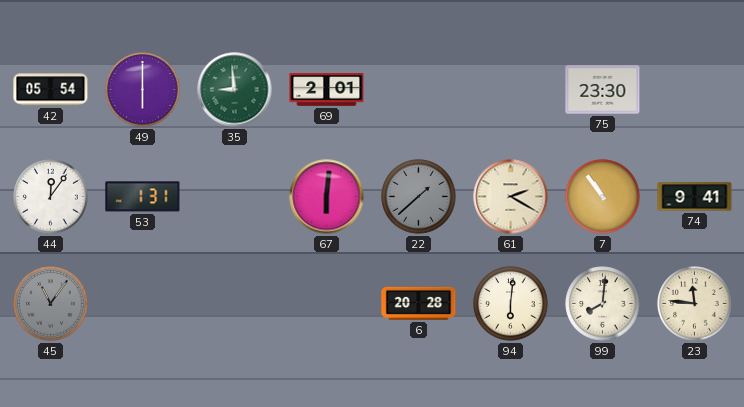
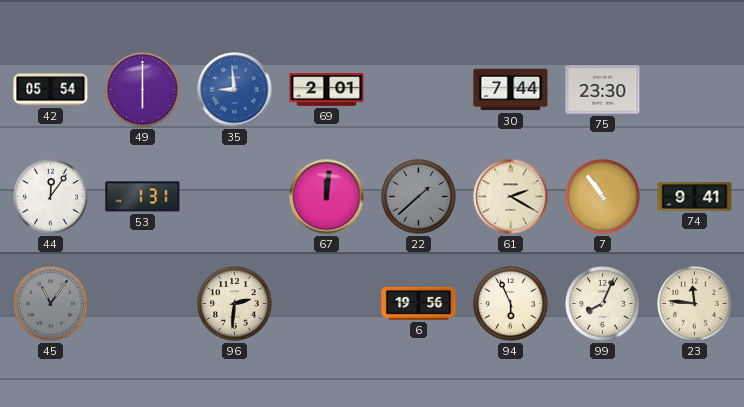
35 dial: green -> blue (235, 90)
30: none -> 7:44 (511, 90)
67: 6:01 -> 12:01 (327, 197)
96: none -> 2:31 (235, 304)
6: 20:28 -> 19:56 (419, 303)
94: 6:01 -> 5:56 (511, 304)
99: 8:01 -> 8:04 (603, 304)
